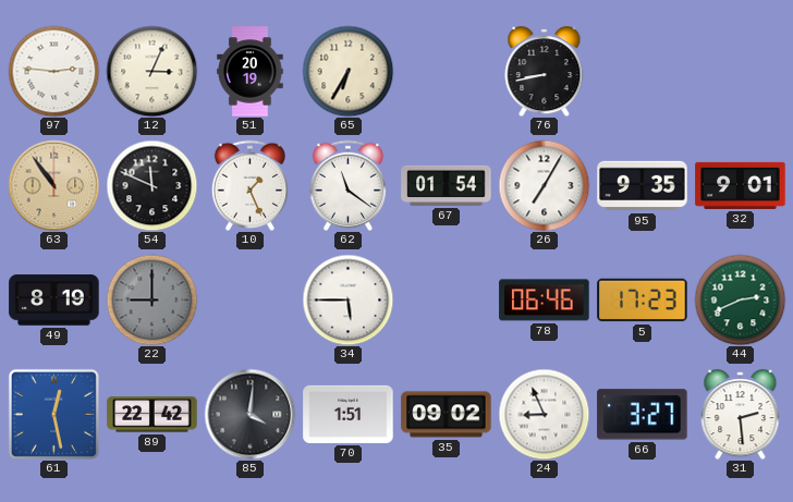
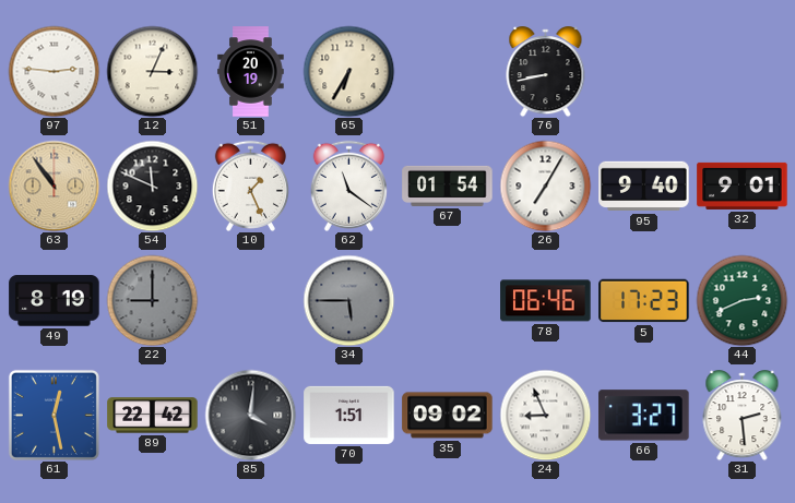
95: 9:35 -> 9:40 (644, 187)
34 dial: white -> grey (348, 300)
